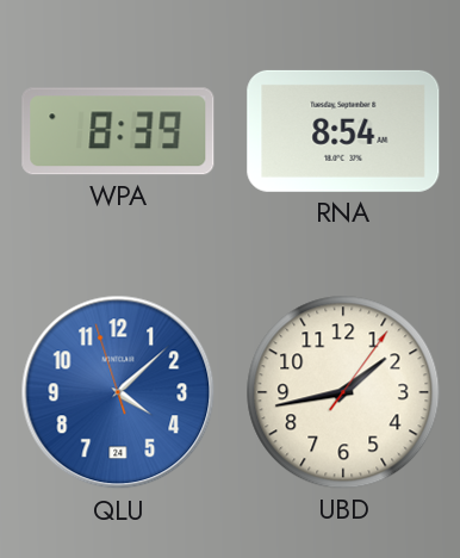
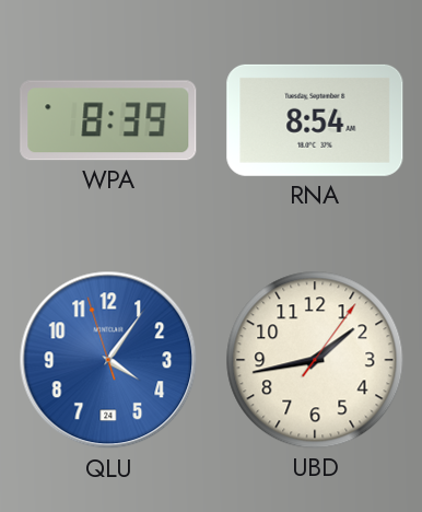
QLU: 4:07 -> 4:05 (108, 360)
